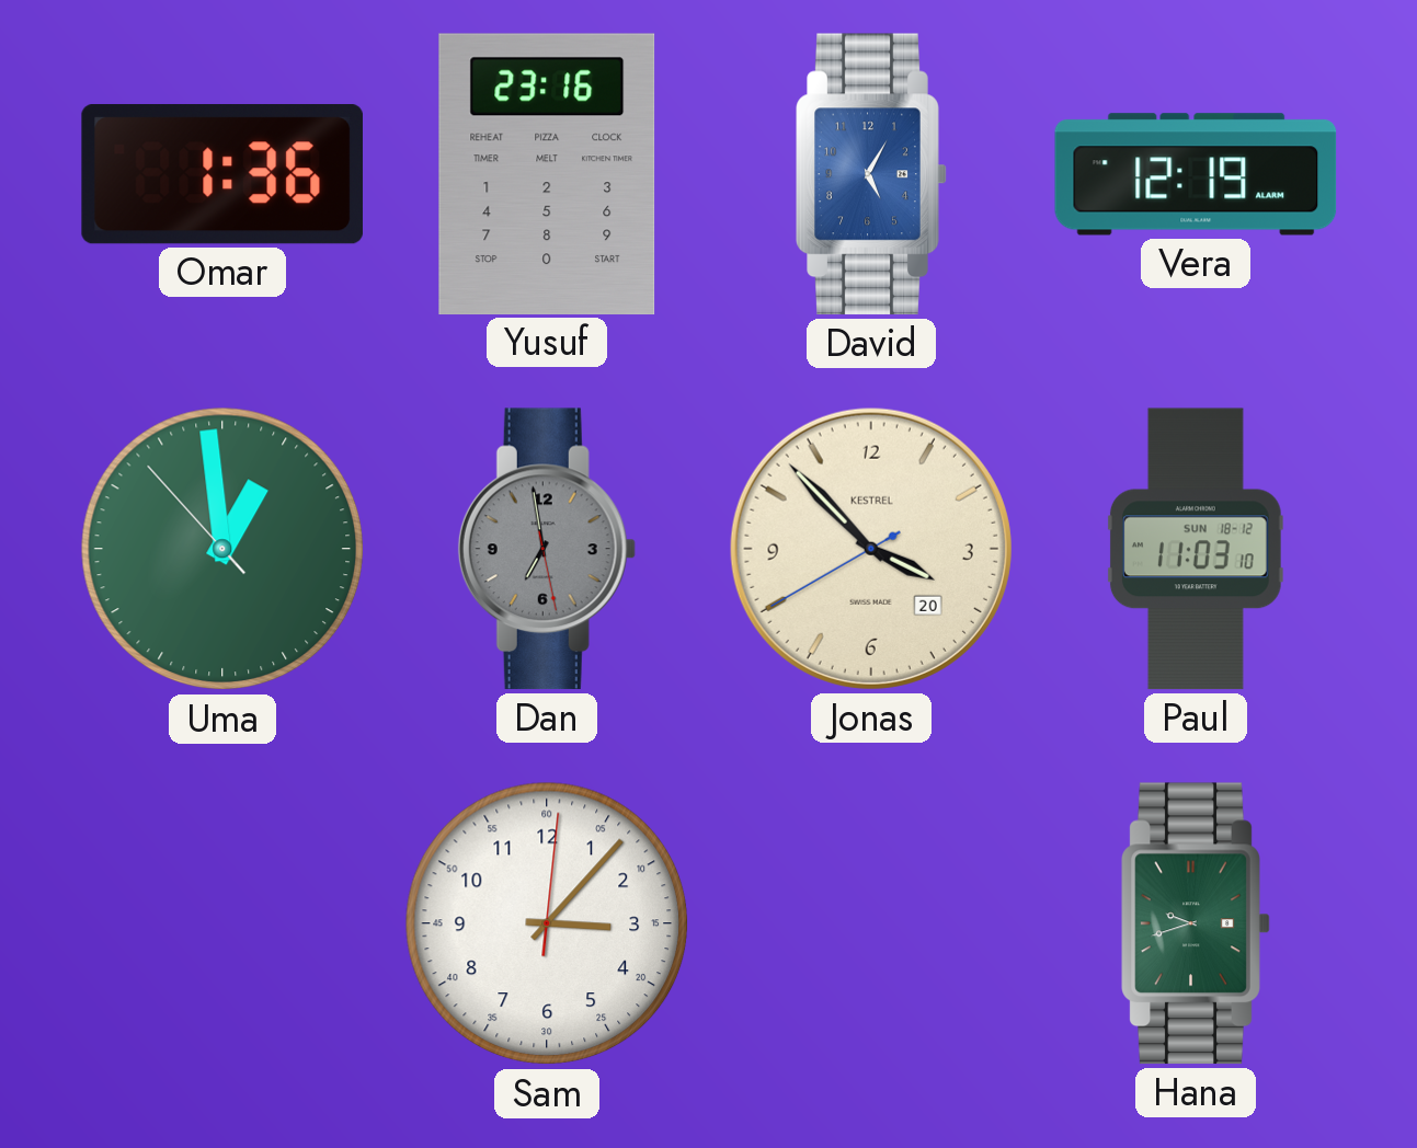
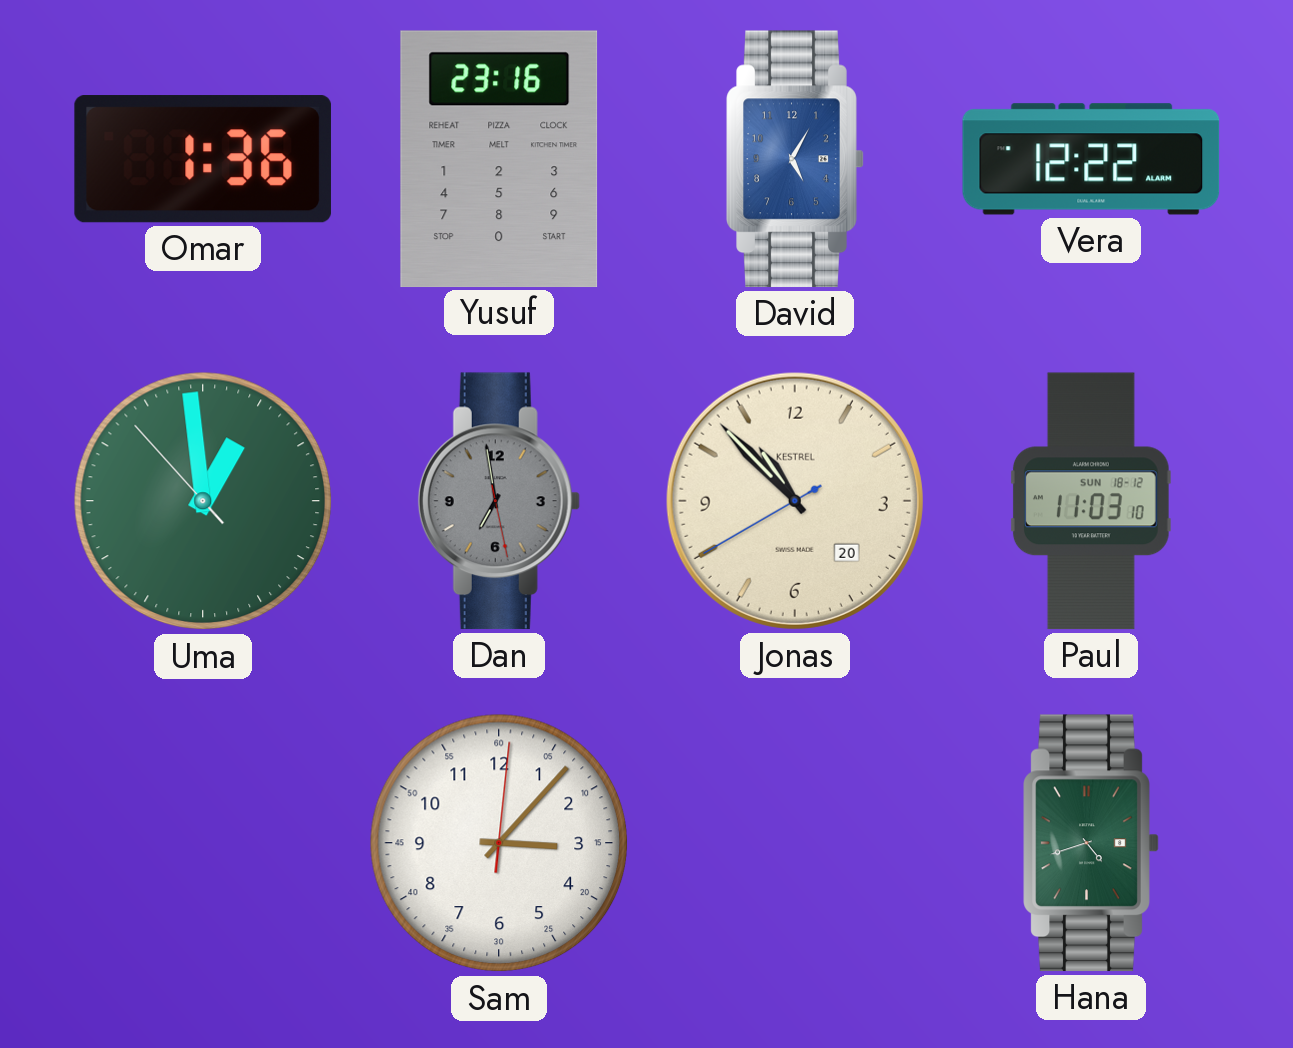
Vera: 12:19 -> 12:22 (1091, 159)
Jonas: 3:52 -> 10:52 (795, 501)
Hana: 9:42 -> 4:42 (1091, 843)
